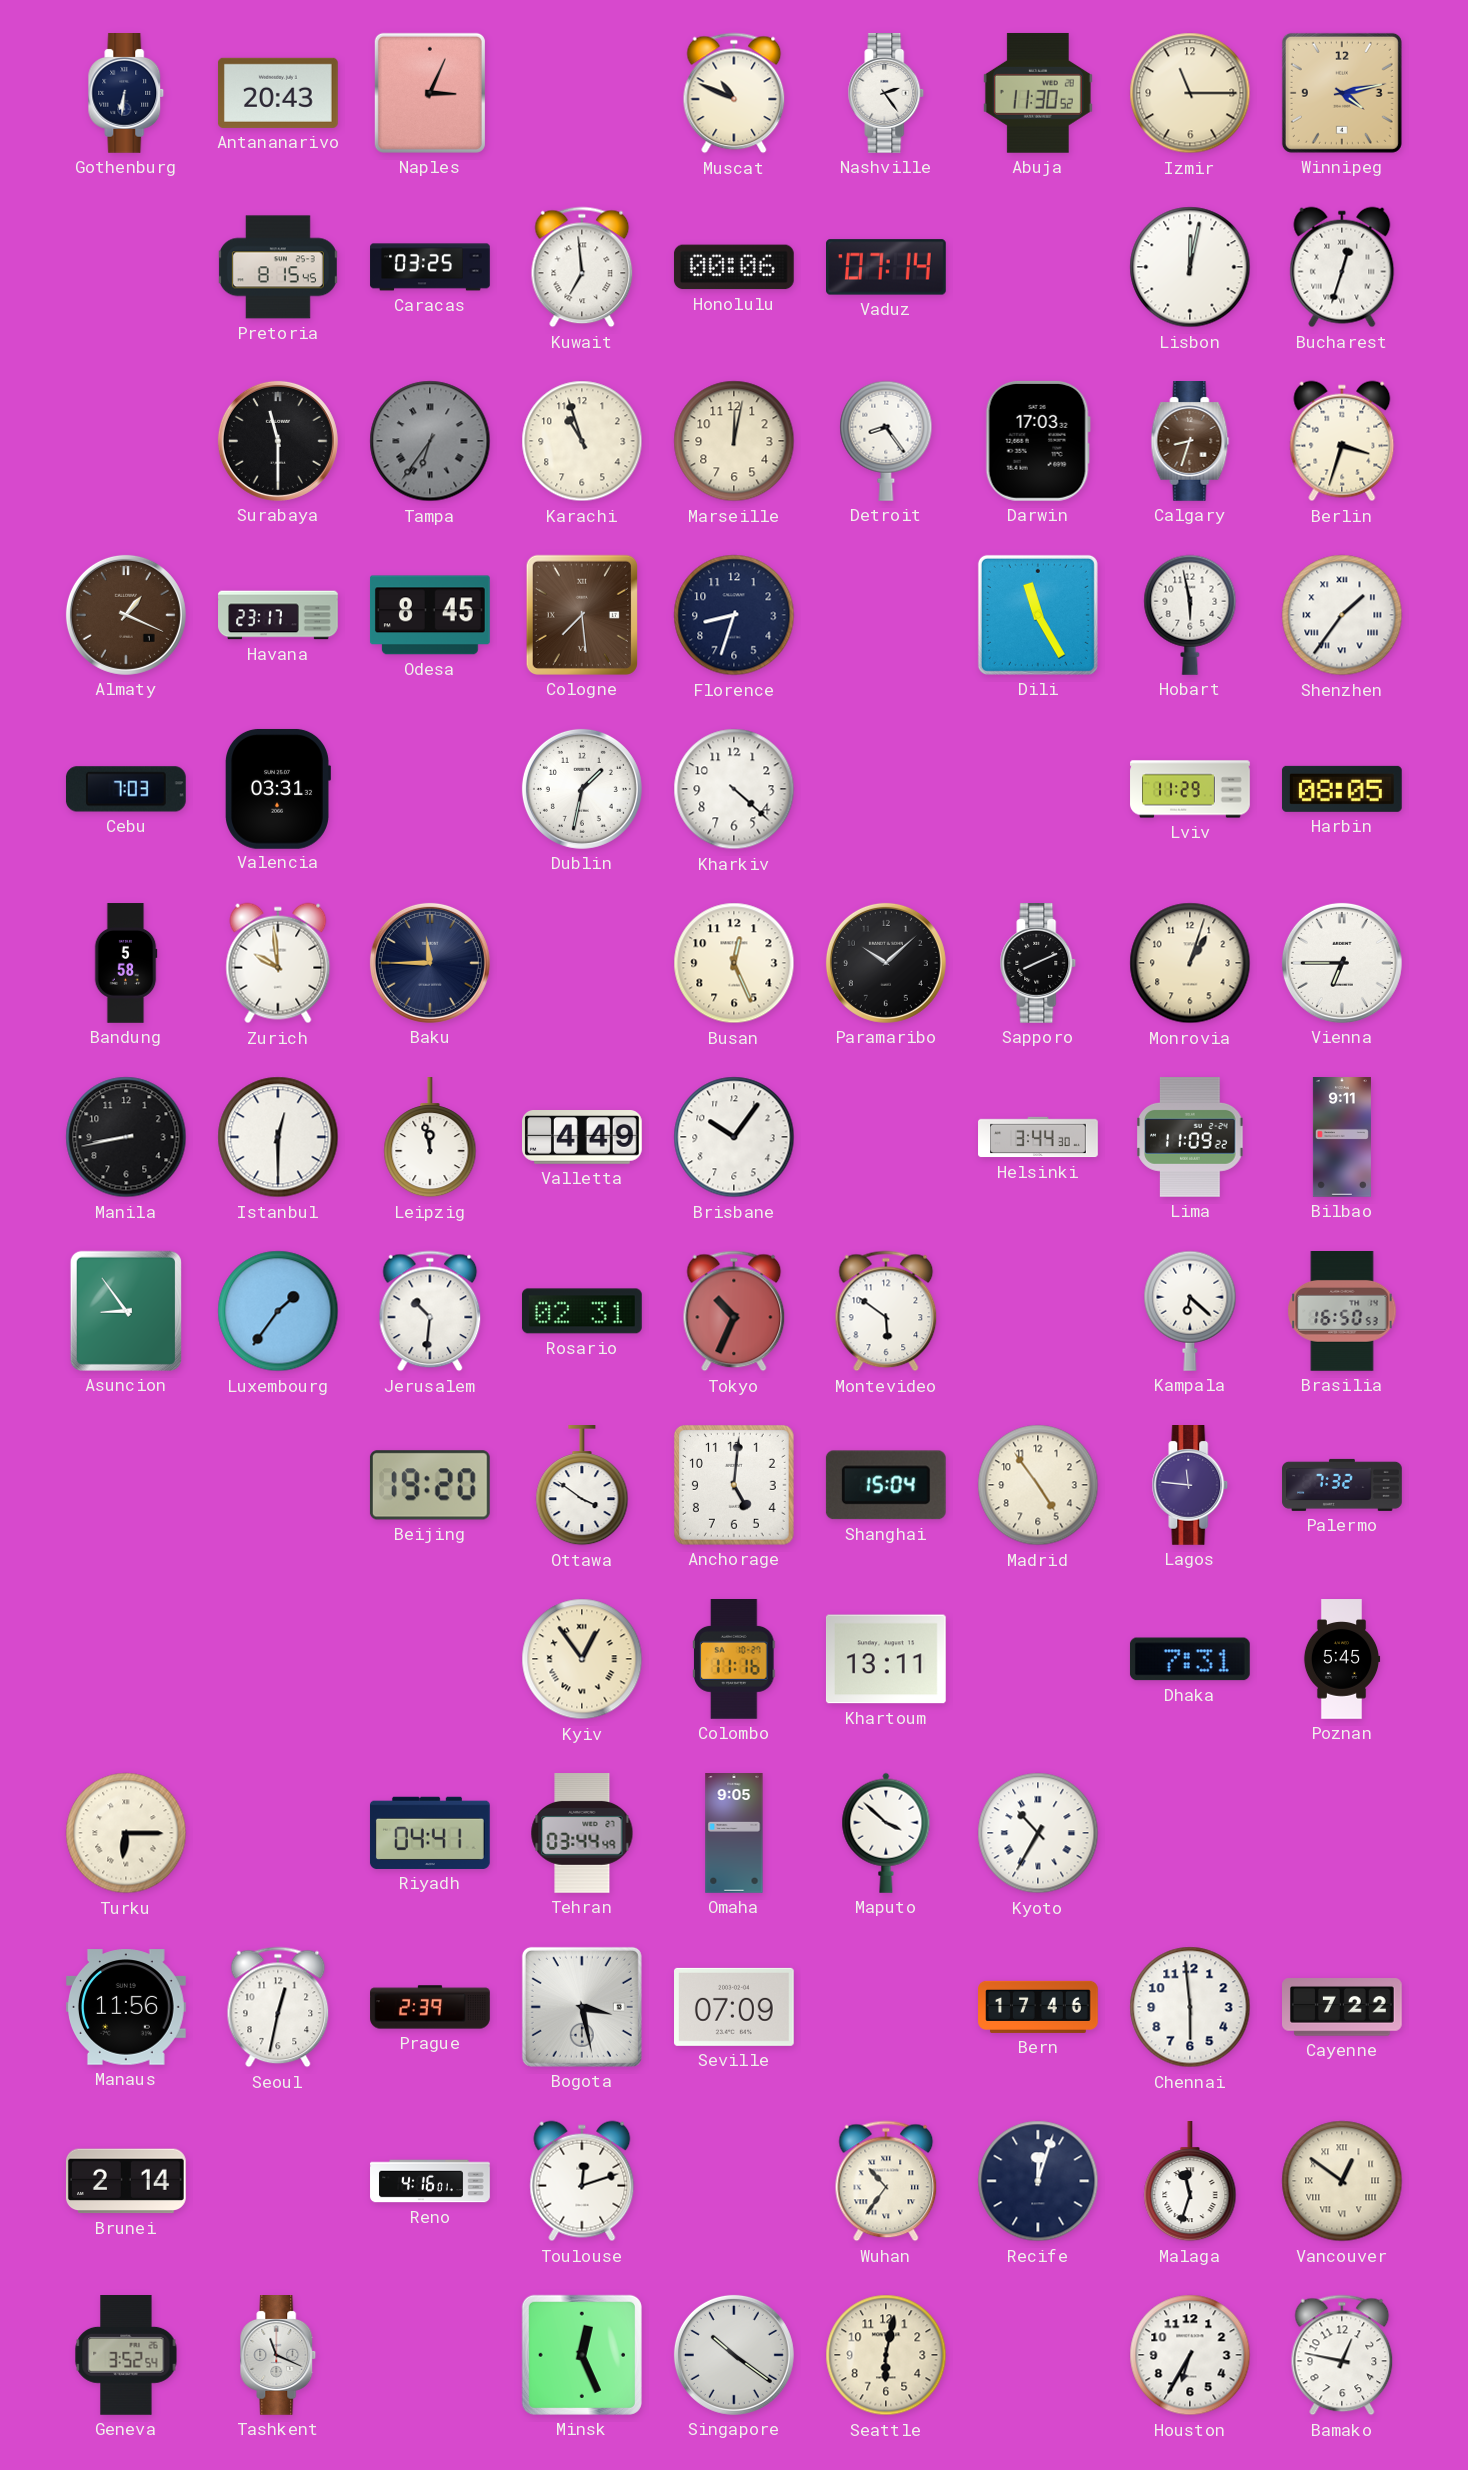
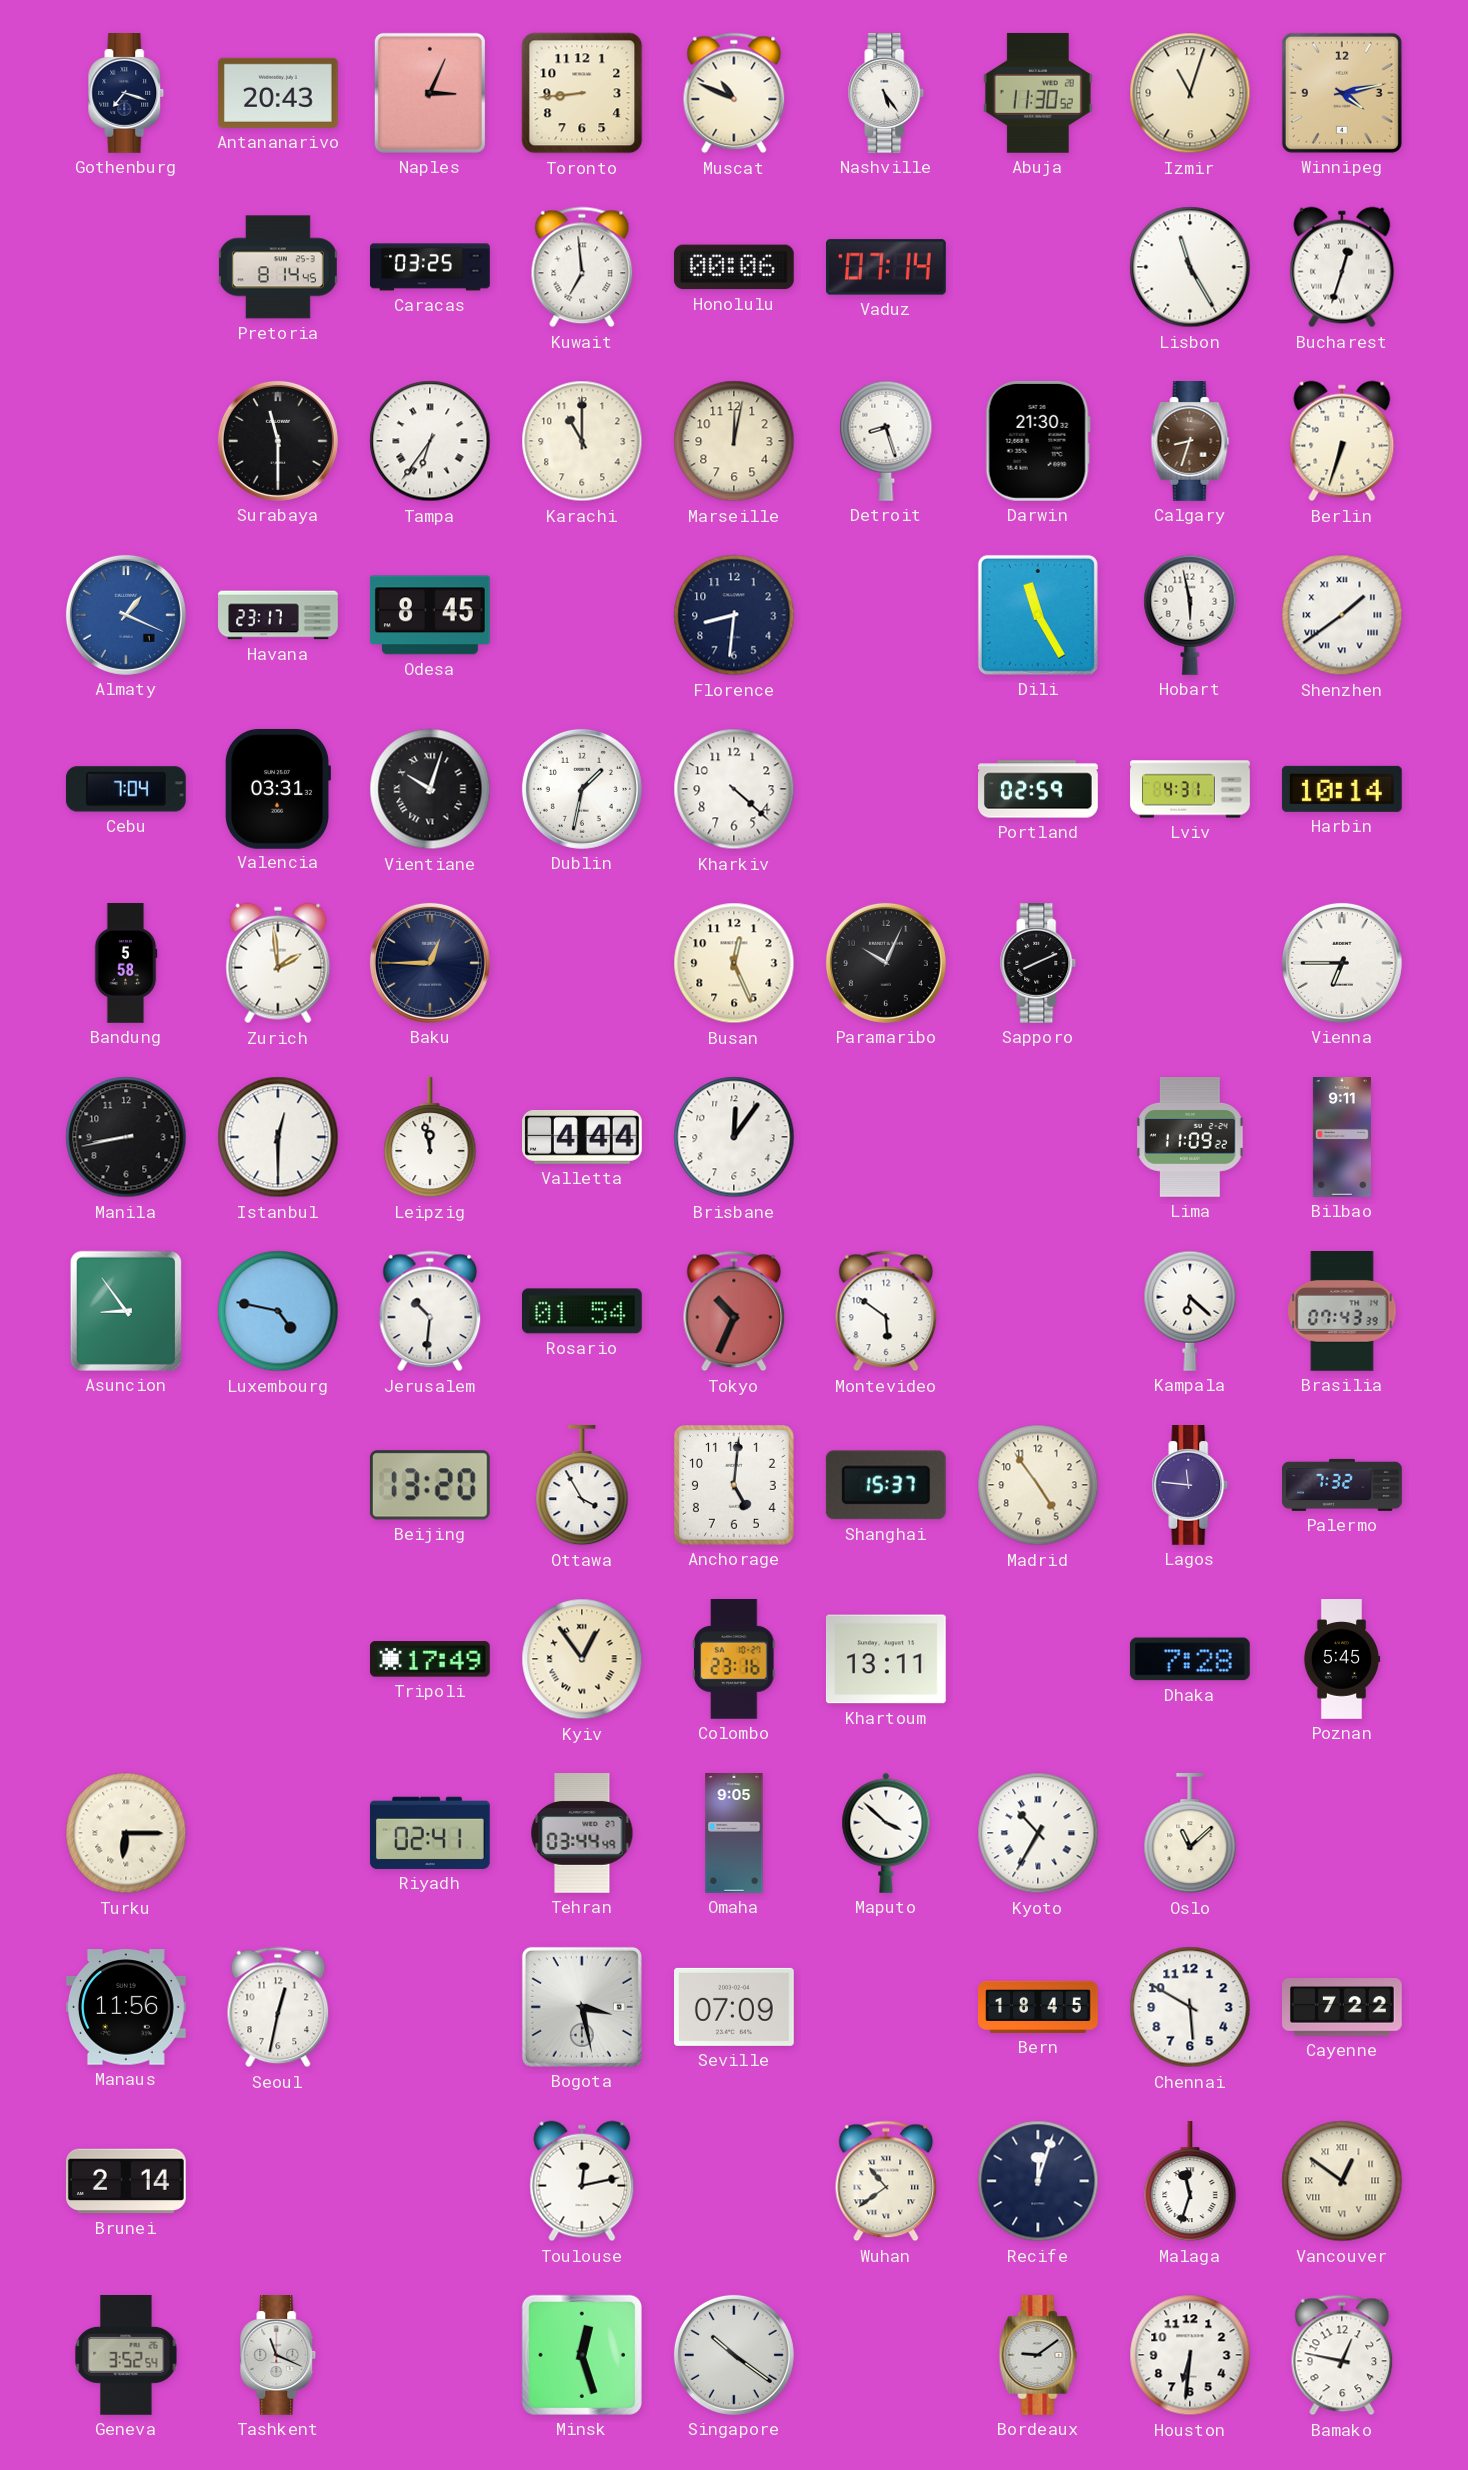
Gothenburg: 6:31 -> 7:18 (126, 94)
Toronto: none -> 8:44 (582, 93)
Nashville: 2:24 -> 5:24 (886, 94)
Izmir: 11:15 -> 11:03 (1190, 93)
Pretoria: 8:15 -> 8:14 (278, 267)
Lisbon: 12:02 -> 11:25 (1190, 267)
Tampa dial: grey -> white (430, 441)
Karachi: 10:57 -> 11:00 (582, 441)
Detroit: 8:24 -> 8:27 (886, 441)
Darwin: 17:03 -> 21:30 (1038, 441)
Berlin: 3:33 -> 6:33 (1342, 441)
Almaty dial: brown -> blue (126, 615)
Cologne: 7:29 -> none (582, 615)
Florence: 8:33 -> 8:31 (734, 615)
Shenzhen: 1:36 -> 1:39 (1342, 615)
Cebu: 7:03 -> 7:04 (126, 789)
Vientiane: none -> 10:03 (430, 789)
Portland: none -> 02:59 (1039, 789)
Lviv: 11:29 -> 4:31 (1190, 789)
Harbin: 08:05 -> 10:14 (1342, 789)
Zurich: 9:59 -> 1:59 (278, 963)
Baku: 11:45 -> 12:45 (430, 963)
Paramaribo: 10:08 -> 10:04 (886, 963)
Monrovia: 1:03 -> none (1190, 963)
Valletta: 4:49 -> 4:44 (583, 1138)
Brisbane: 10:06 -> 12:06 (734, 1137)
Helsinki: 3:44 -> none (1038, 1137)
Luxembourg: 1:36 -> 4:47 (278, 1311)
Rosario: 02:31 -> 01:54 (582, 1311)
Brasilia: 16:50 -> 07:43 (1342, 1312)
Beijing: 19:20 -> 13:20 (430, 1485)
Ottawa: 3:51 -> 3:55 (582, 1486)
Shanghai: 15:04 -> 15:37 (886, 1485)
Tripoli: none -> 17:49 (430, 1659)
Colombo: 11:16 -> 23:16 (735, 1660)
Dhaka: 7:31 -> 7:28 (1190, 1659)
Riyadh: 04:41 -> 02:41 (430, 1833)
Oslo: none -> 11:08 (1190, 1834)
Prague: 2:39 -> none (430, 2007)
Bern: 17:46 -> 18:45 (1038, 2007)
Chennai: 5:59 -> 5:50 (1190, 2007)
Reno: 4:16 -> none (430, 2181)
Toulouse: 12:12 -> 12:13 (582, 2181)
Wuhan: 10:36 -> 10:39 (886, 2181)
Minsk: 12:26 -> 12:27 (582, 2355)
Seattle: 6:02 -> none (886, 2355)
Bordeaux: none -> 9:09 (1038, 2356)
Houston: 6:35 -> 6:31 (1190, 2355)
